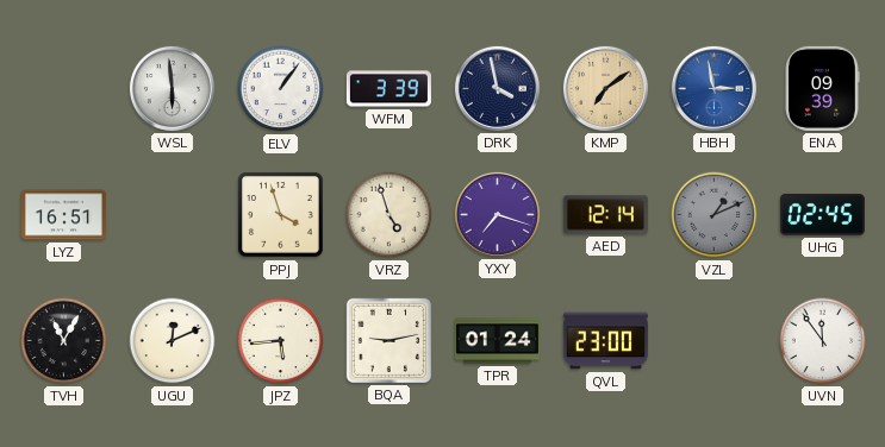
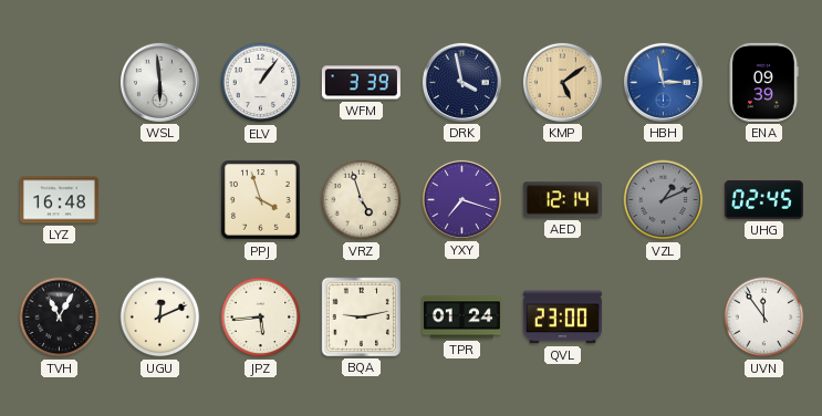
KMP: 7:09 -> 5:09 (562, 82)
LYZ: 16:51 -> 16:48 (59, 200)
